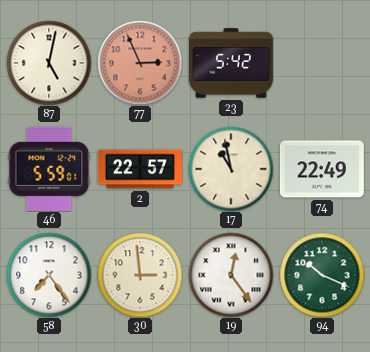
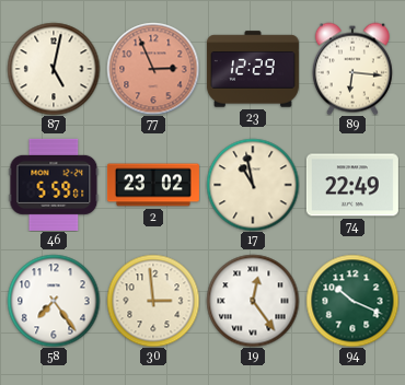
23: 5:42 -> 12:29 (253, 69)
89: none -> 6:16 (352, 69)
2: 22:57 -> 23:02 (153, 185)
